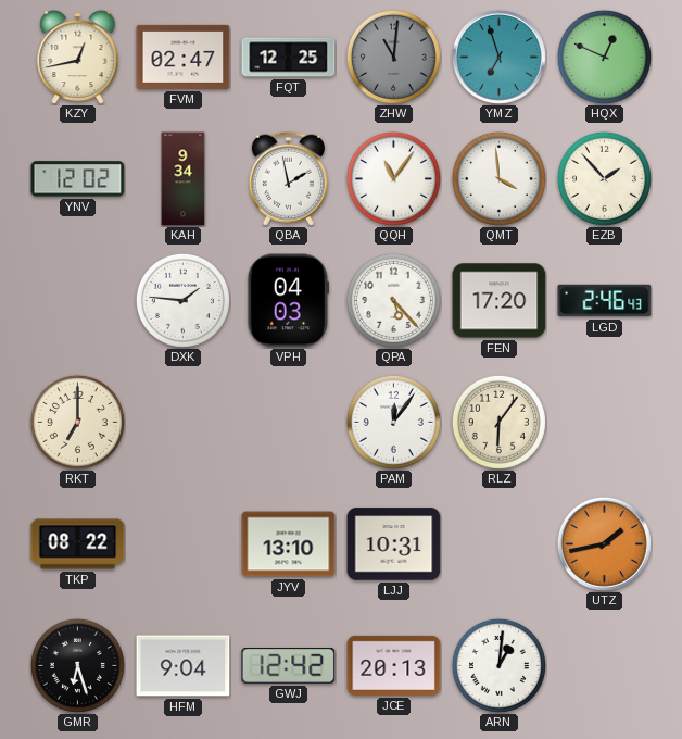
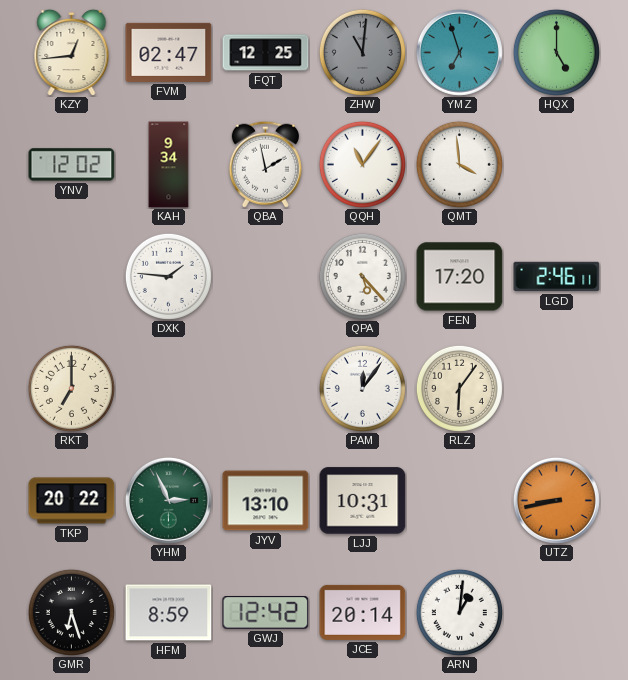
KZY: 12:43 -> 12:44 (72, 52)
HQX: 12:49 -> 5:00 (556, 52)
EZB: 1:53 -> none (604, 178)
VPH: 04:03 -> none (289, 301)
LGD: 2:46:43 -> 2:46:11 (557, 277)
TKP: 08:22 -> 20:22 (72, 501)
YHM: none -> 2:56 (168, 500)
UTZ: 1:43 -> 8:43 (556, 500)
HFM: 9:04 -> 8:59 (169, 613)
JCE: 20:13 -> 20:14 (363, 612)
